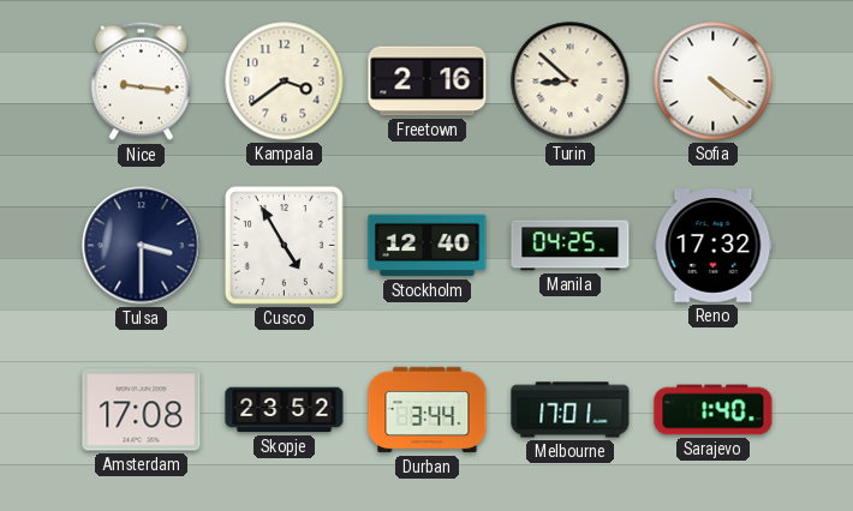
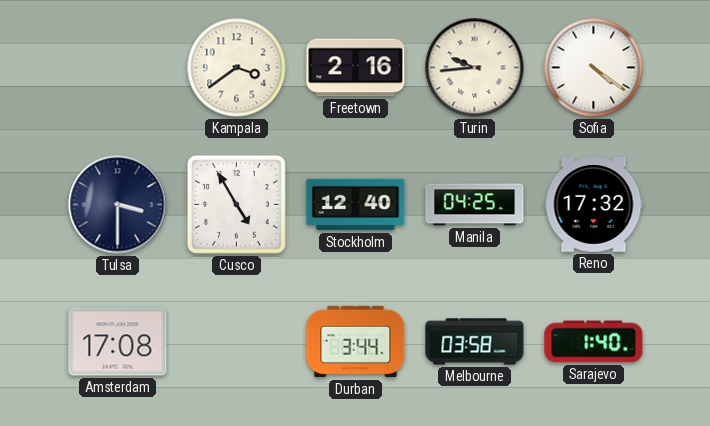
Nice: 9:16 -> none (141, 82)
Turin: 8:52 -> 9:44 (475, 68)
Skopje: 23:52 -> none (285, 410)
Melbourne: 17:01 -> 03:58 (475, 342)
